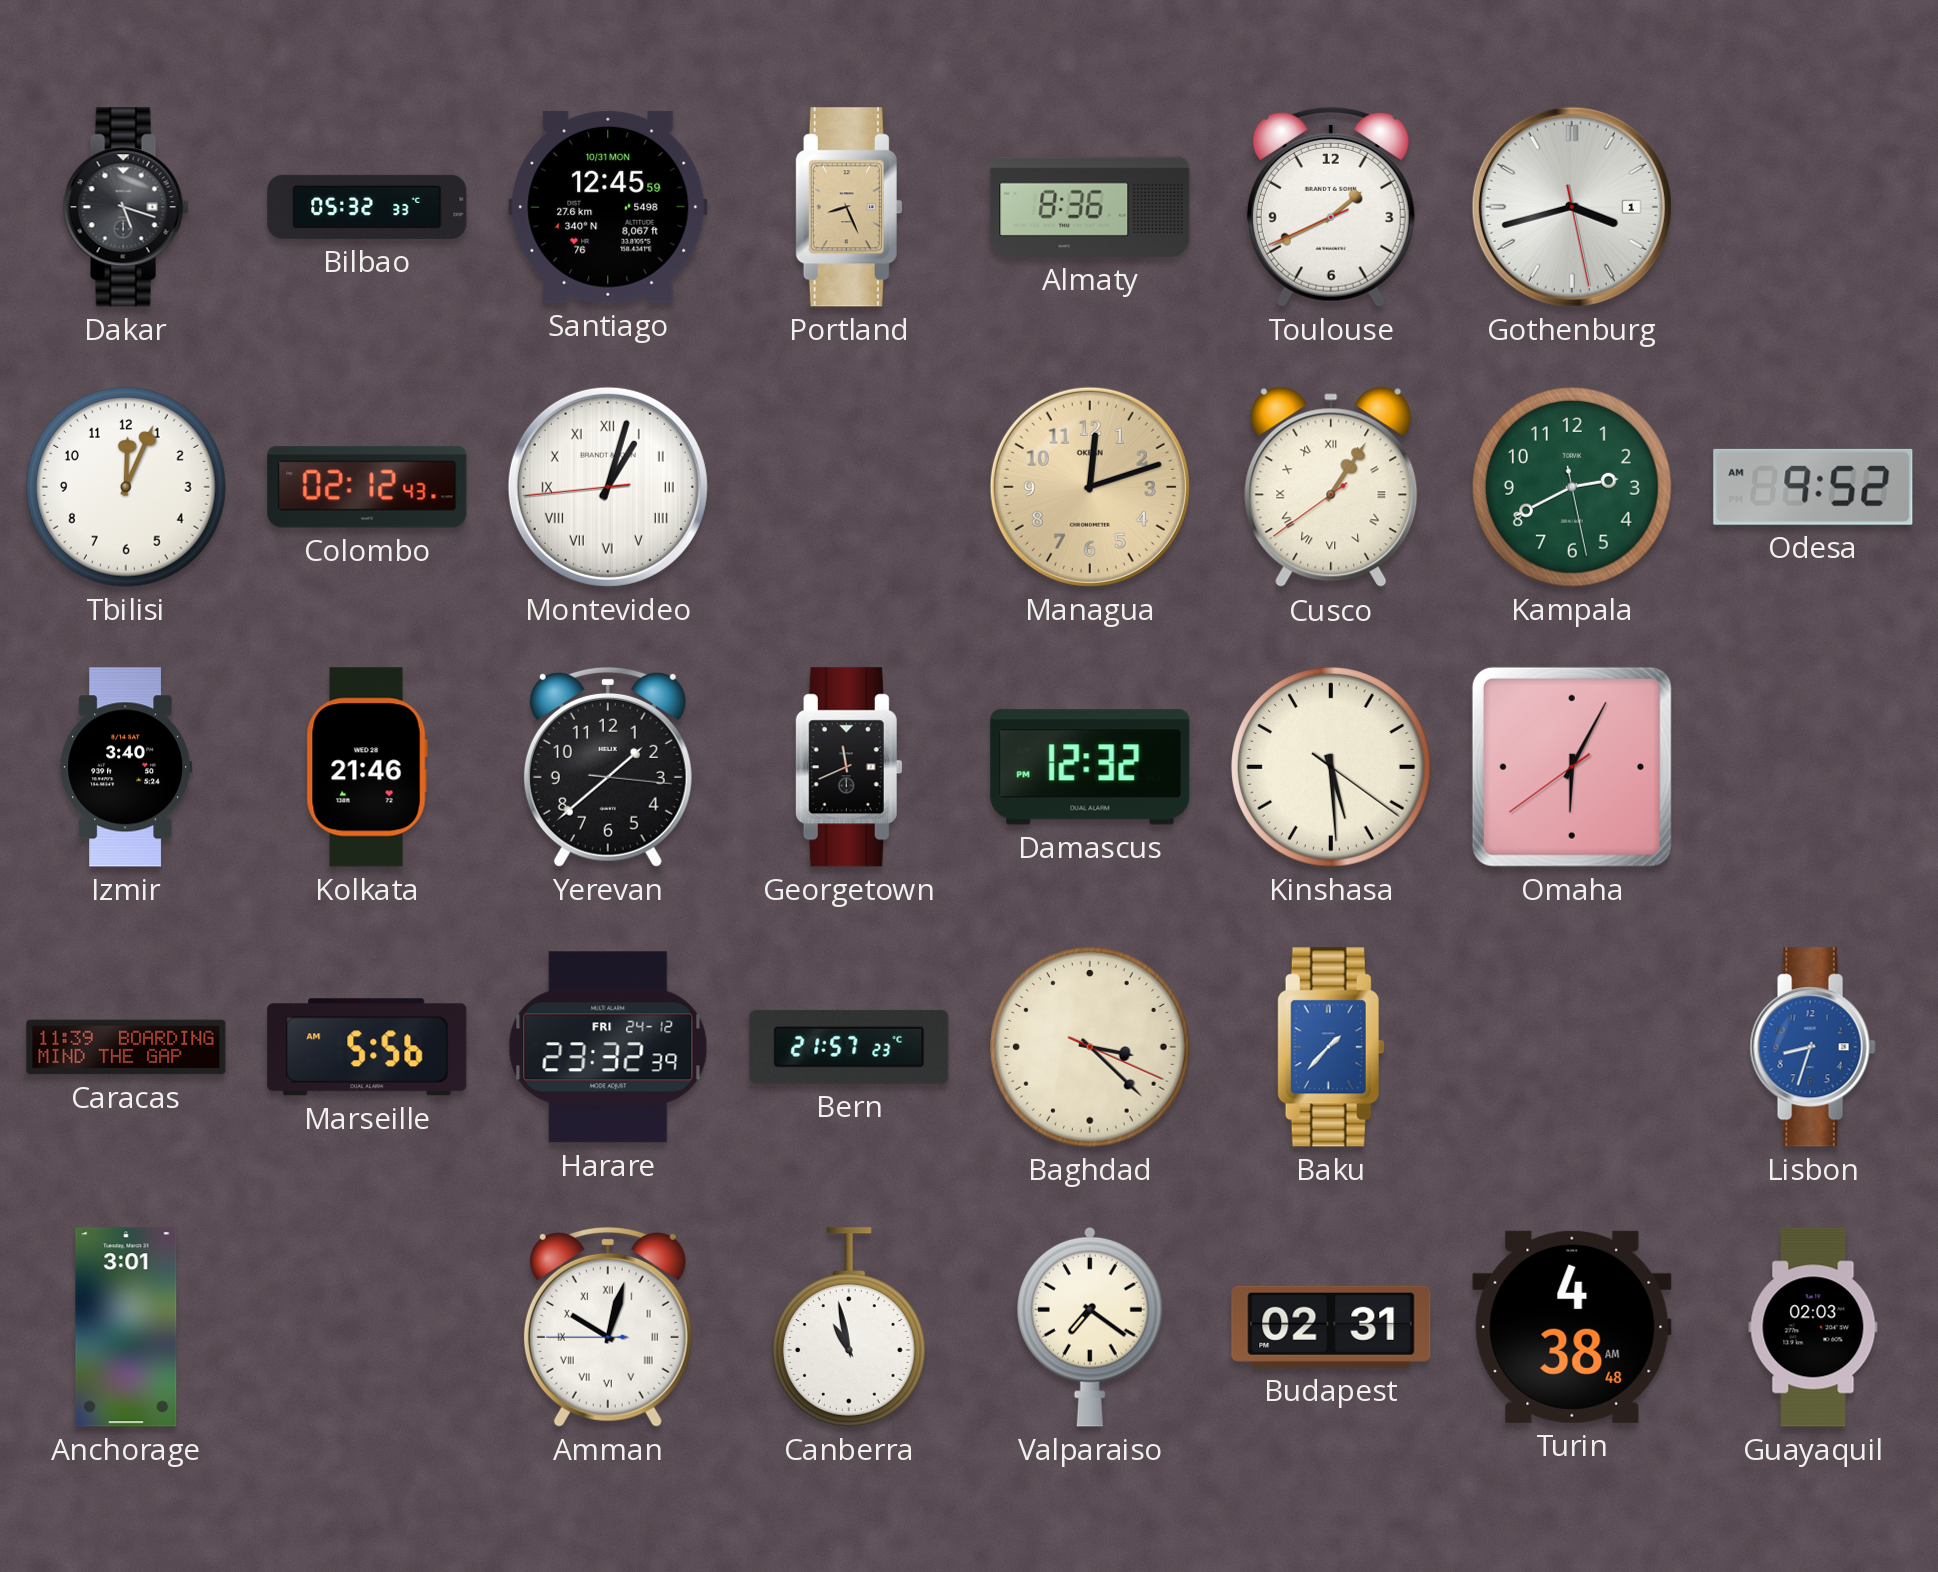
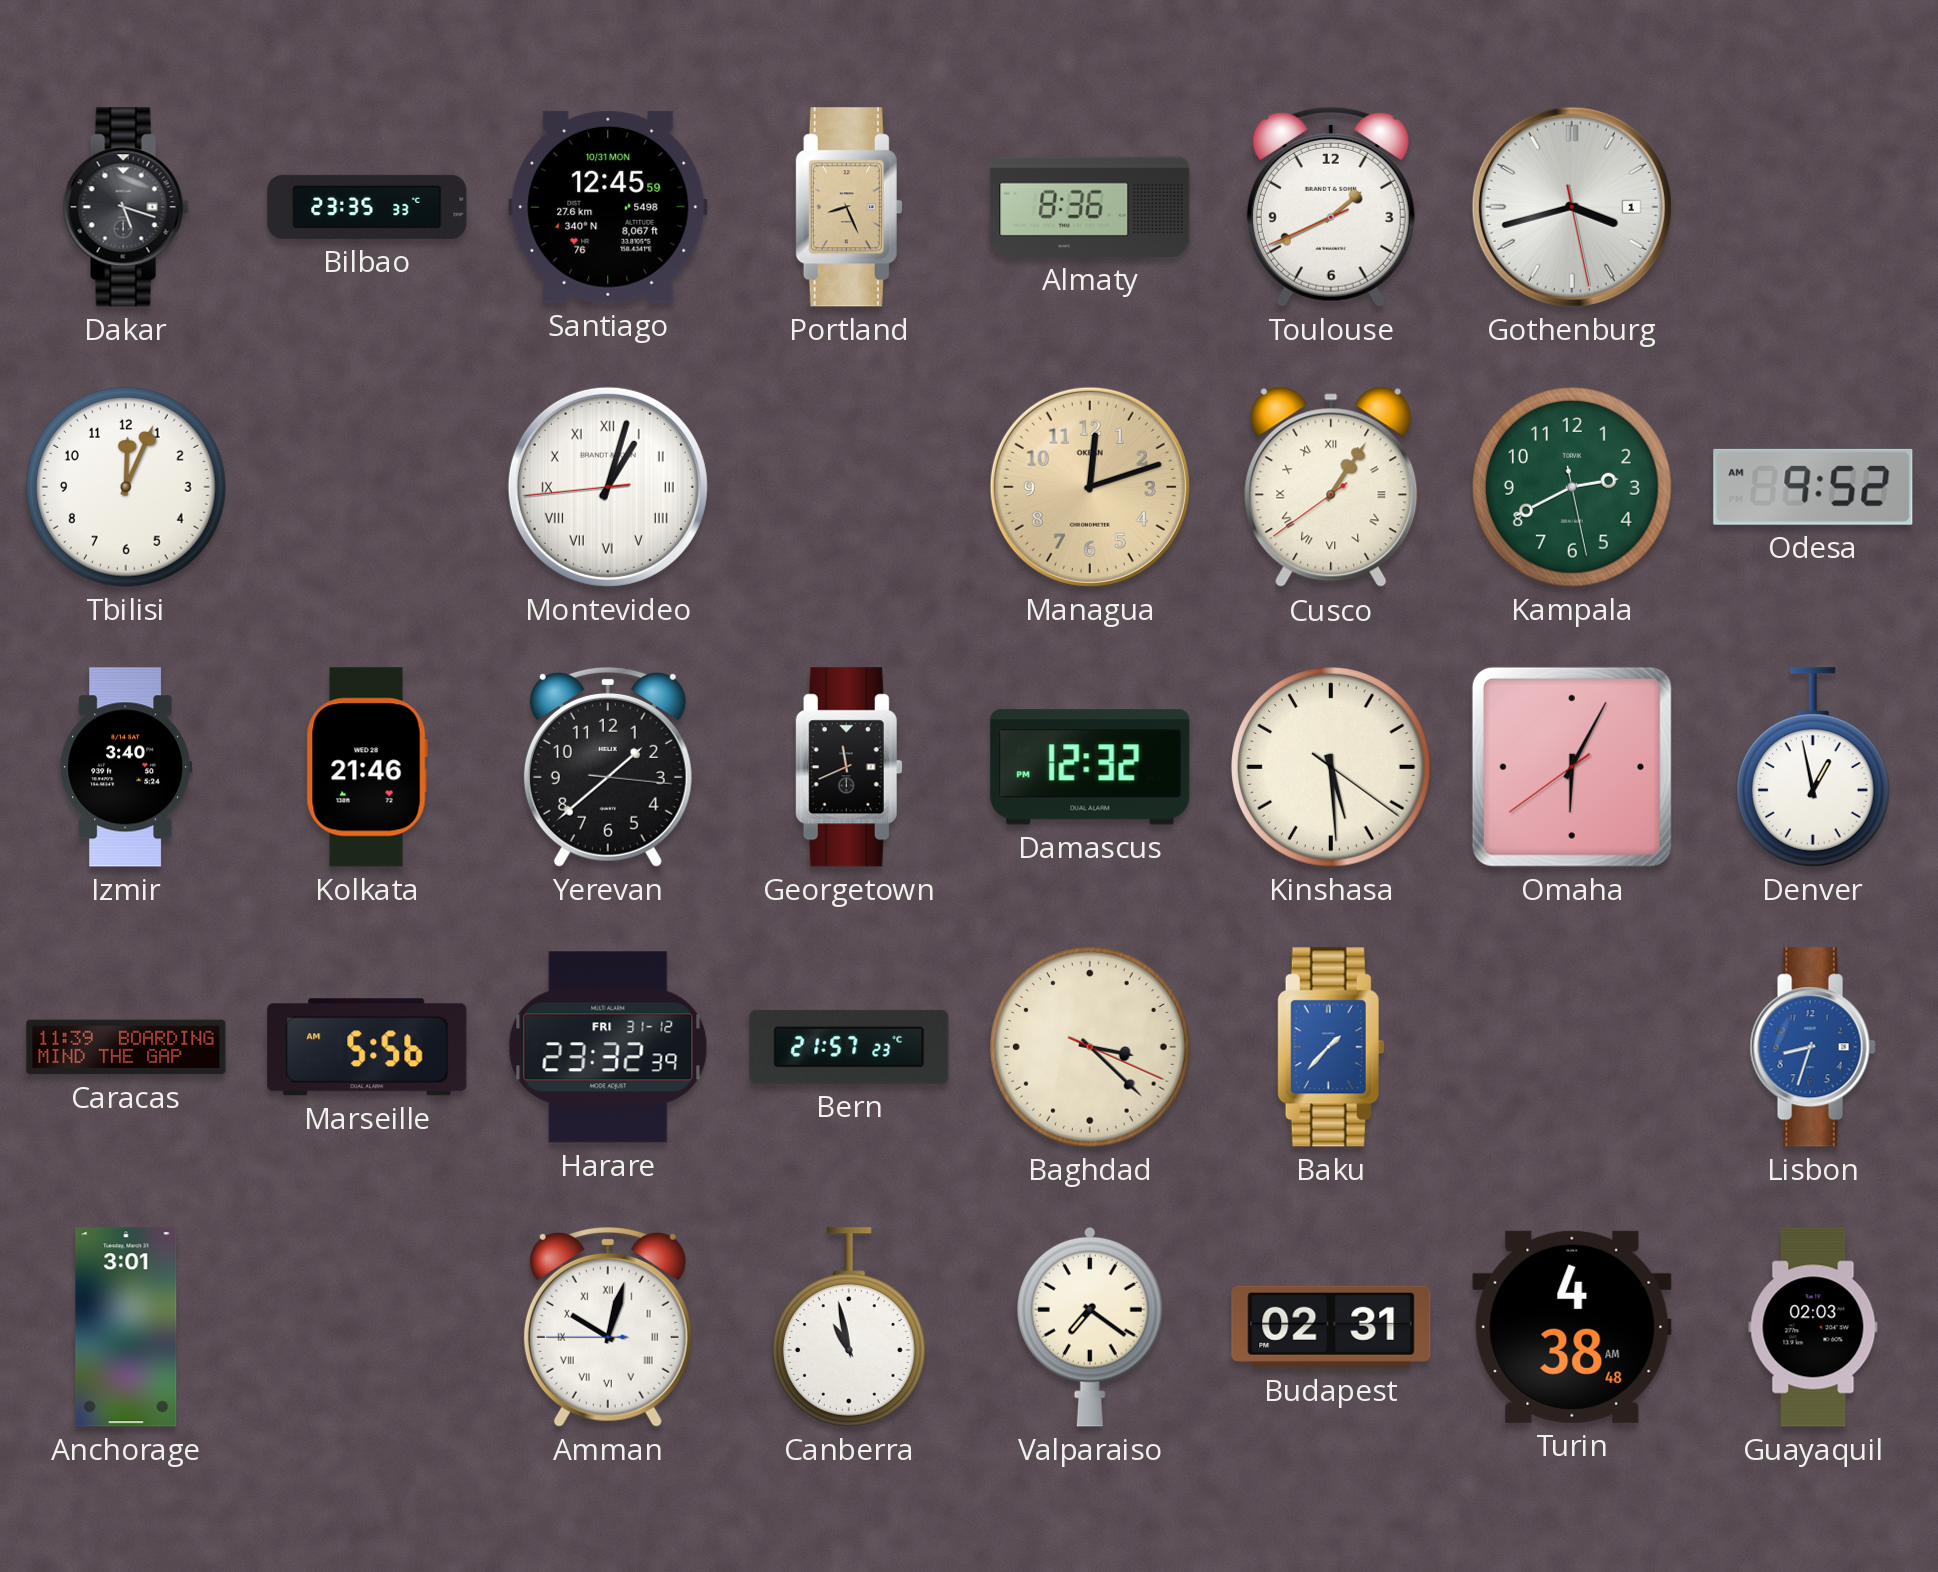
Bilbao: 05:32 -> 23:35 (367, 207)
Colombo: 02:12 -> none (367, 487)
Denver: none -> 12:58 (1813, 767)
Harare date: FRI 24-12 -> FRI 31-12 (608, 1047)
